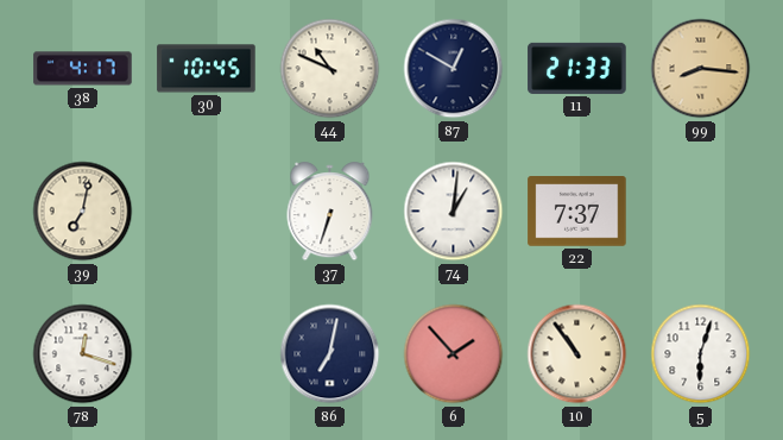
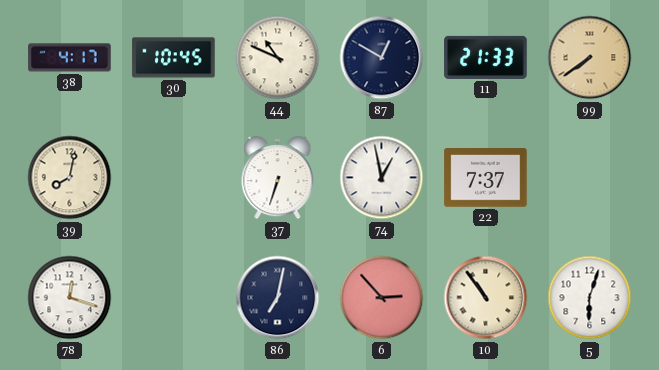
99: 8:16 -> 7:39 (590, 58)
39: 7:02 -> 8:02 (70, 178)
74: 1:01 -> 12:58 (382, 178)
6: 1:53 -> 2:53 (382, 298)
